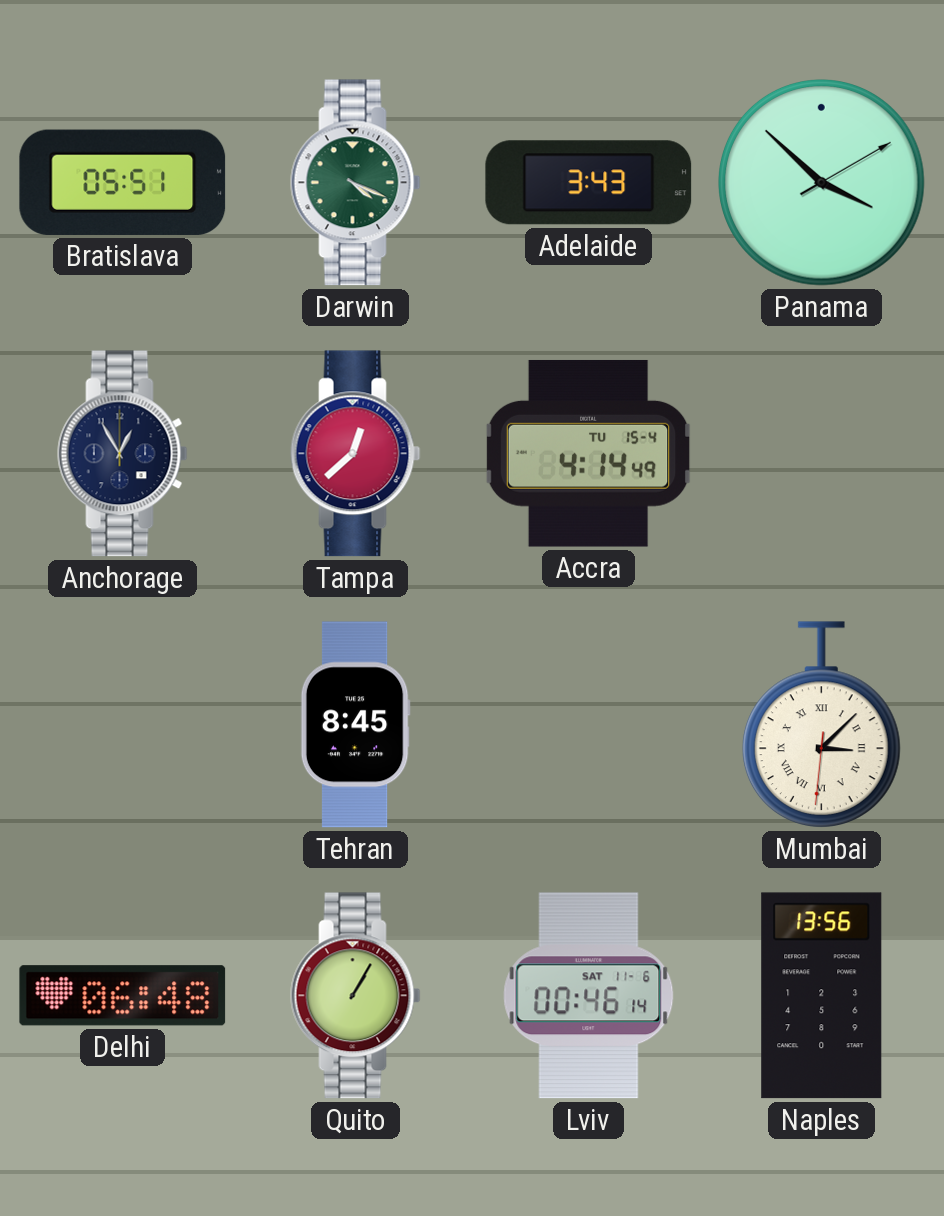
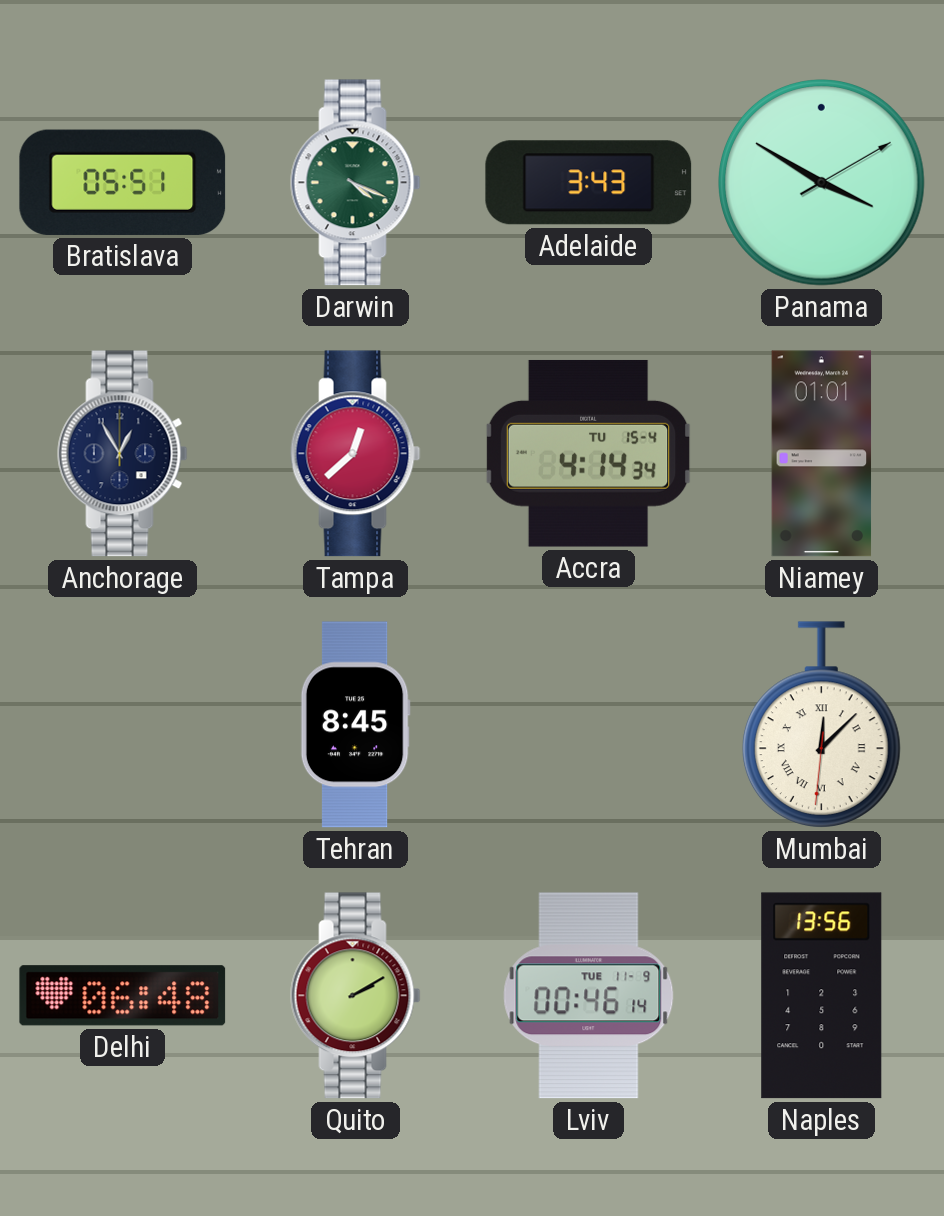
Panama: 3:52 -> 3:50 (822, 183)
Accra: 4:14:49 -> 4:14:34 (588, 453)
Niamey: none -> 01:01 (822, 454)
Mumbai: 3:07 -> 12:07 (821, 725)
Quito: 1:05 -> 2:10 (356, 996)
Lviv date: SAT 11-6 -> TUE 11-9 (589, 996)
